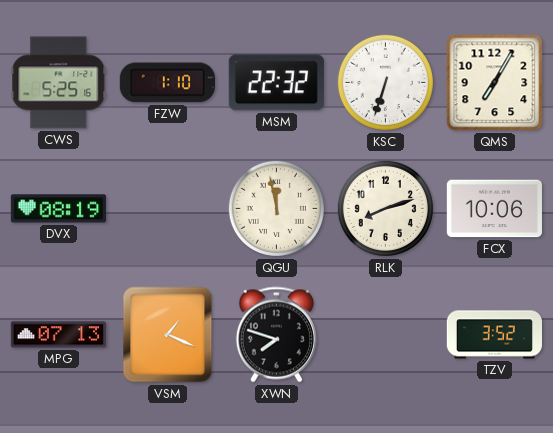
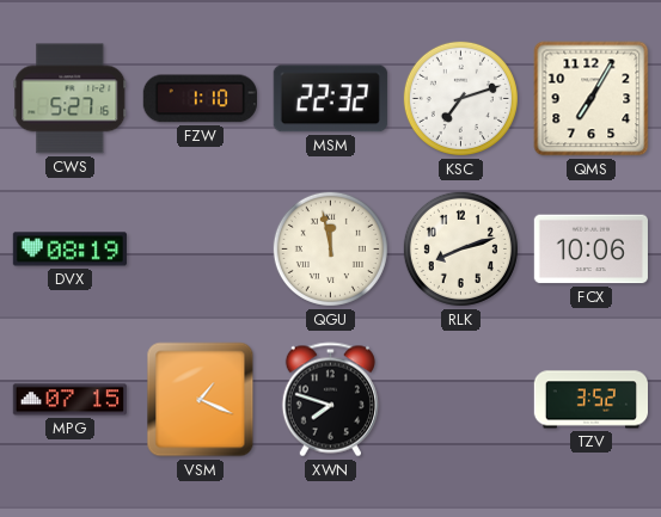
CWS: 5:25 -> 5:27 (71, 99)
KSC: 6:33 -> 7:12 (460, 98)
MPG: 07:13 -> 07:15 (69, 400)
